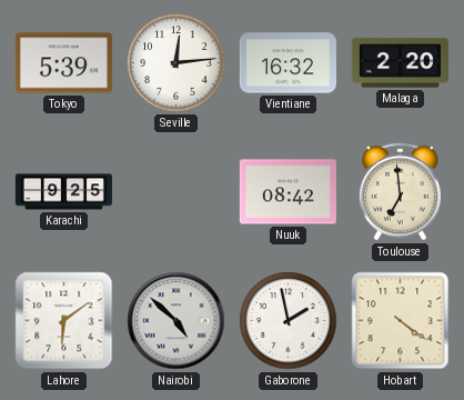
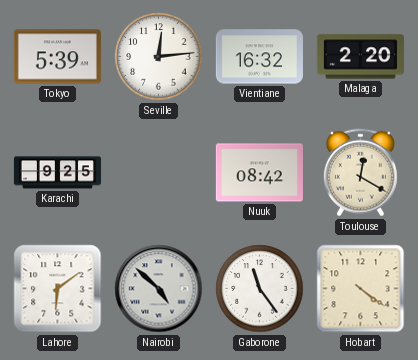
Toulouse: 6:59 -> 12:20 (360, 173)
Gaborone: 1:58 -> 11:24 (260, 289)
